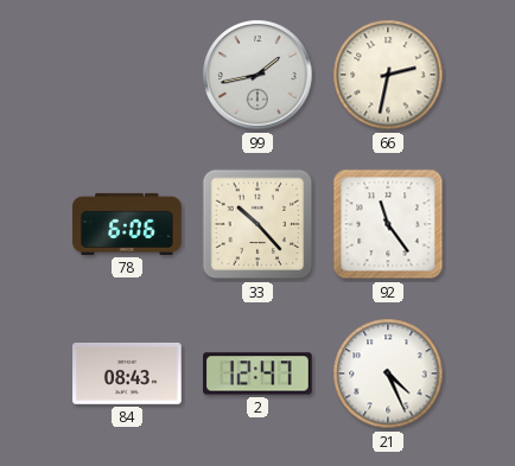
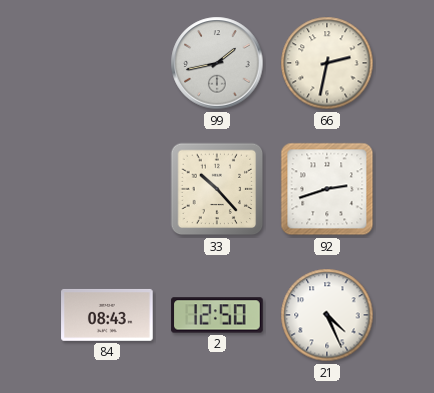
78: 6:06 -> none (127, 224)
92: 11:24 -> 2:42 (327, 189)
2: 12:47 -> 12:50 (217, 315)
